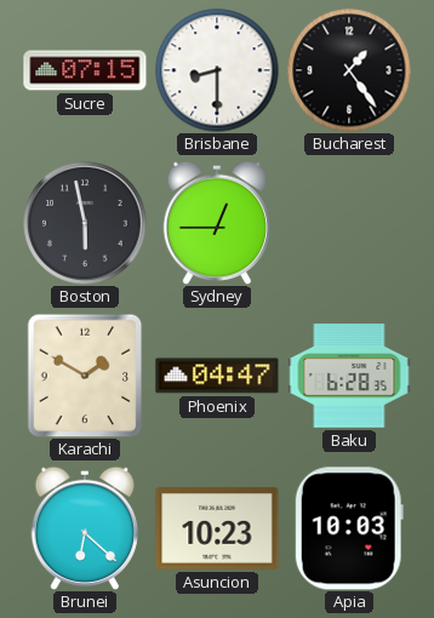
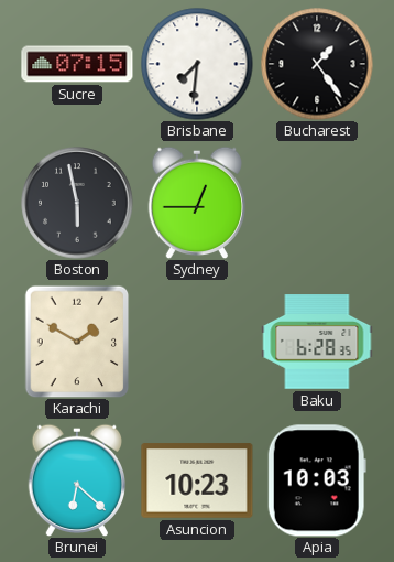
Brisbane: 8:30 -> 7:31 (197, 64)
Phoenix: 04:47 -> none (217, 376)
